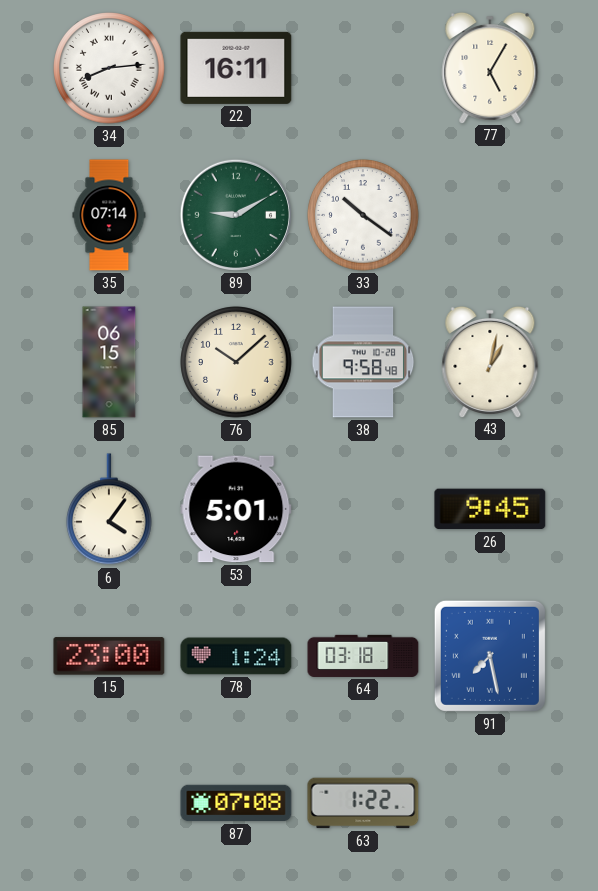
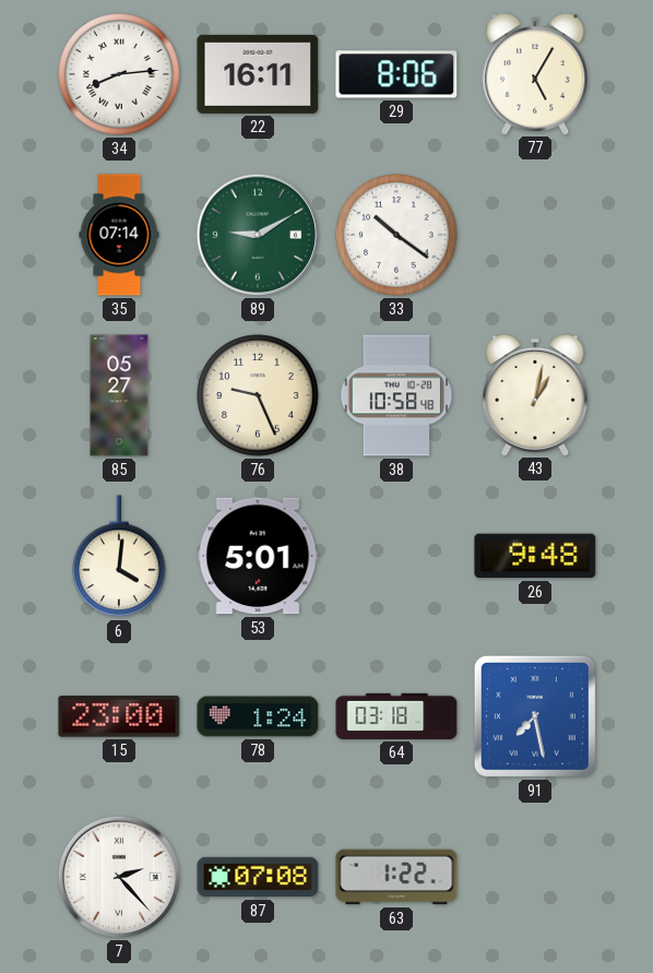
29: none -> 8:06 (396, 74)
85: 06:15 -> 05:27 (119, 395)
76: 10:08 -> 9:26 (258, 395)
38: 9:58 -> 10:58 (396, 395)
6: 4:06 -> 4:01 (120, 557)
26: 9:45 -> 9:48 (535, 556)
7: none -> 2:23 (119, 877)
